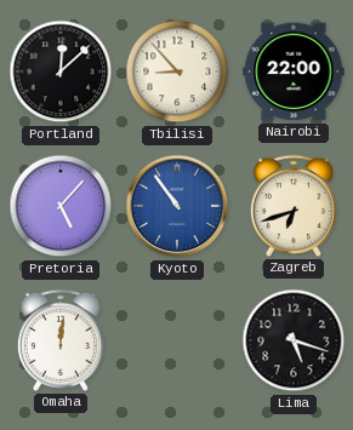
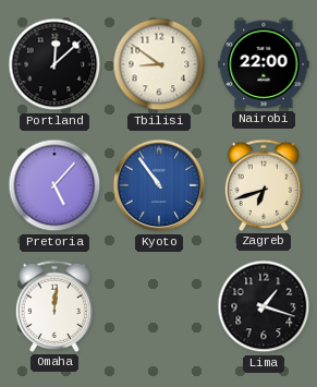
Tbilisi: 8:53 -> 8:51 (159, 64)
Lima: 5:18 -> 1:18 (264, 306)
